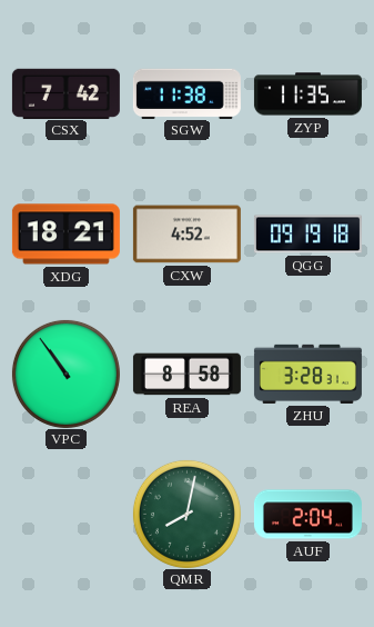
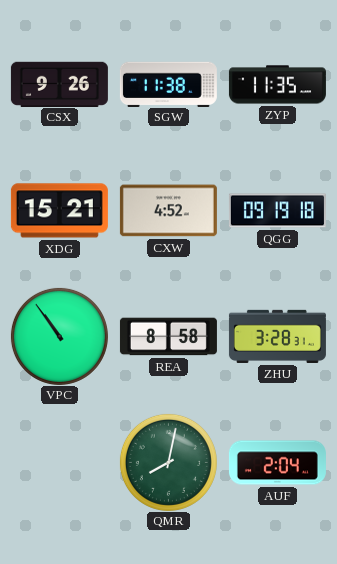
CSX: 7:42 -> 9:26 (59, 84)
XDG: 18:21 -> 15:21 (59, 211)
